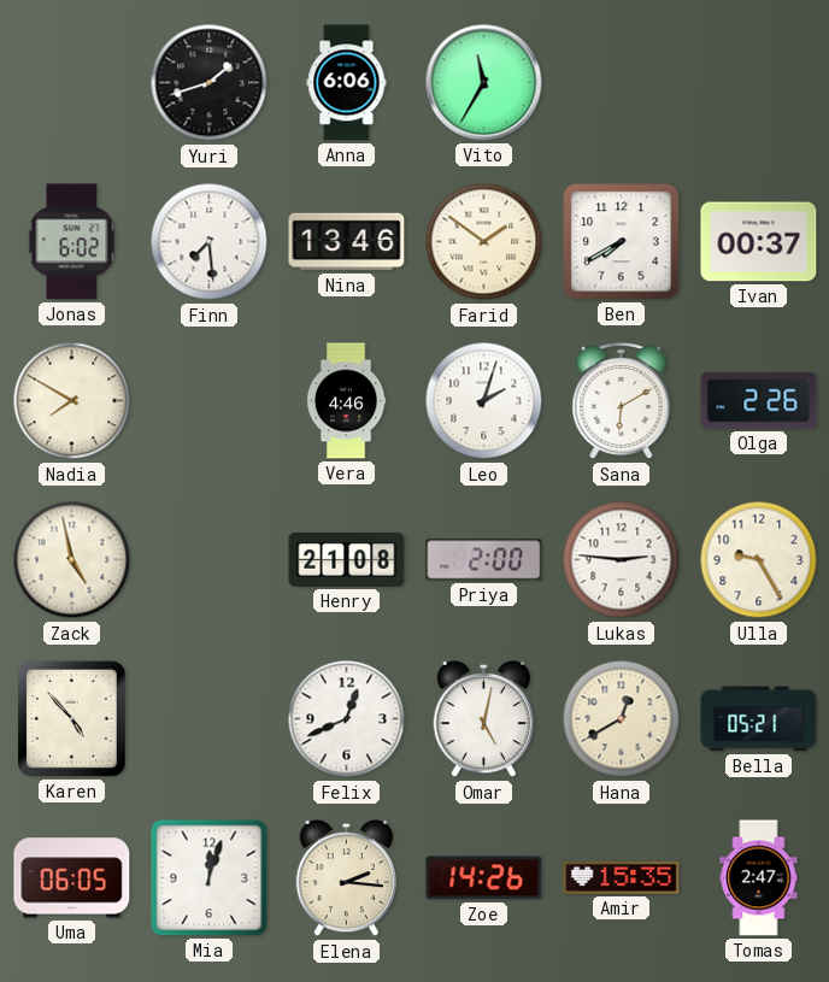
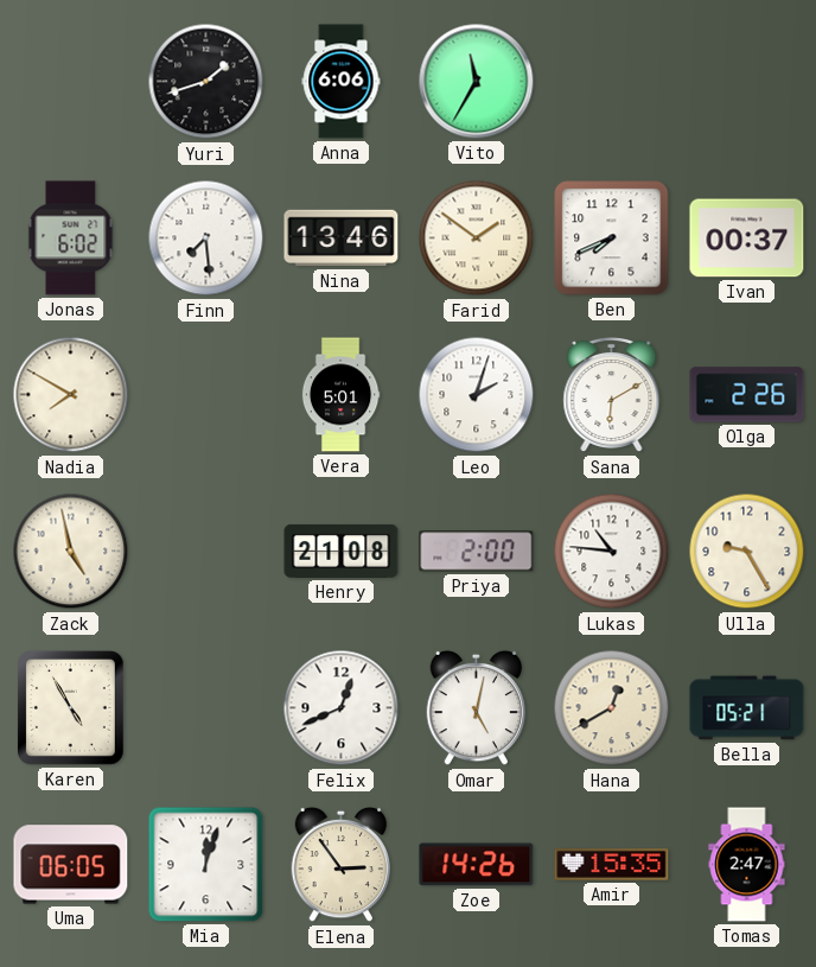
Ben: 7:40 -> 7:41 (612, 238)
Vera: 4:46 -> 5:01 (340, 395)
Lukas: 2:46 -> 10:46 (612, 552)
Karen: 4:53 -> 4:55 (70, 707)
Elena: 2:16 -> 2:54 (342, 865)
